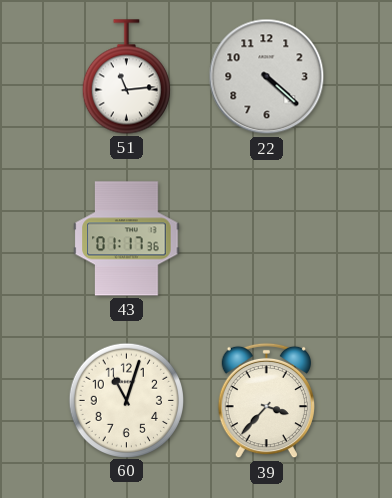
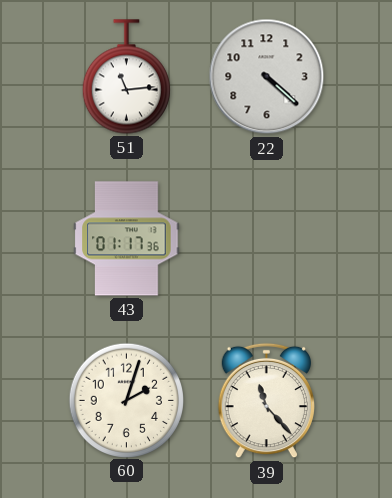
60: 11:03 -> 2:03 (126, 400)
39: 3:37 -> 11:23 (266, 401)
